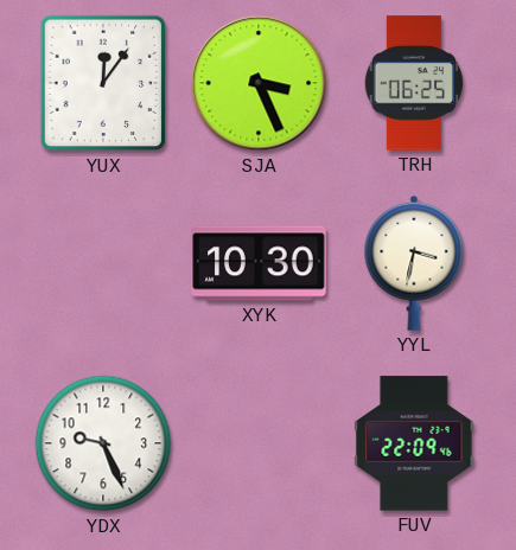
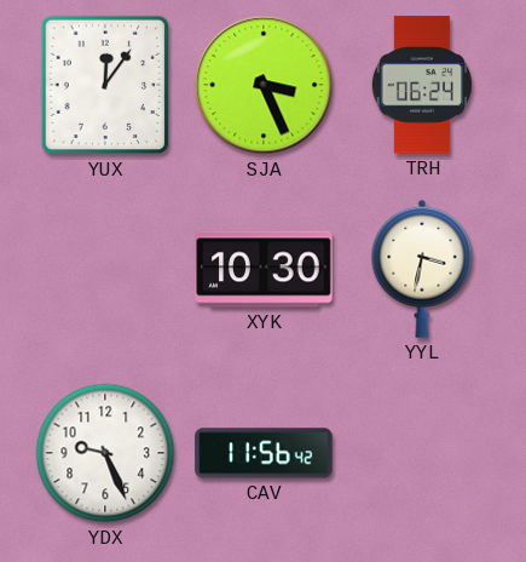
TRH: 06:25 -> 06:24 (422, 85)
CAV: none -> 11:56 (264, 453)
FUV: 22:09 -> none (414, 443)
